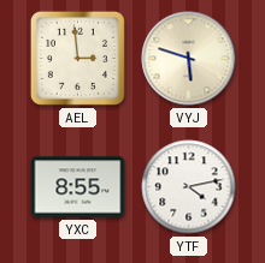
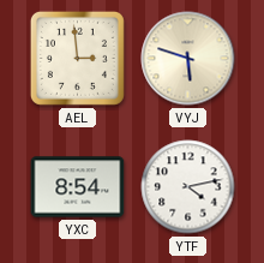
YXC: 8:55 -> 8:54 (78, 187)
